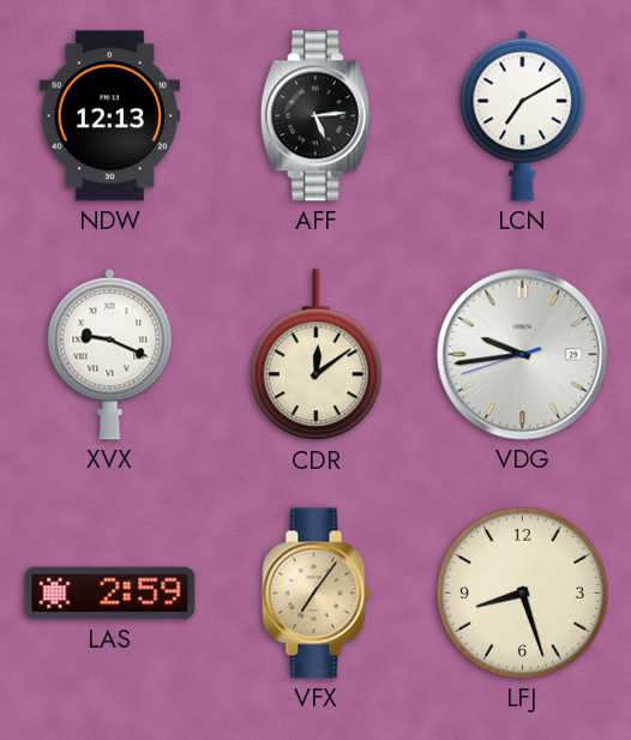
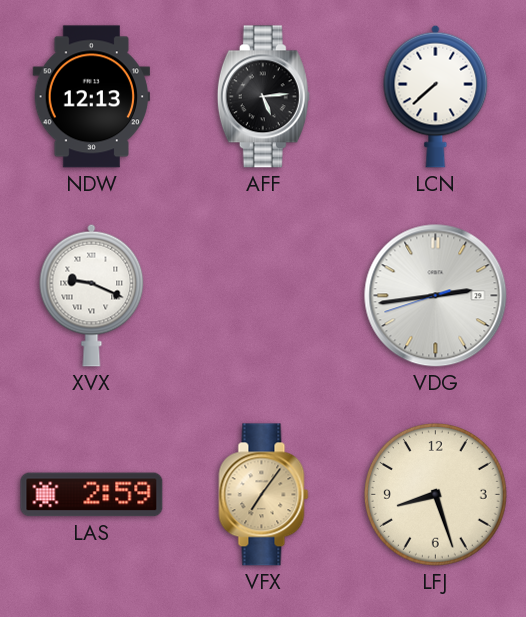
LCN: 7:10 -> 7:38 (436, 96)
CDR: 12:09 -> none (315, 355)
VDG: 9:43 -> 2:43 (436, 296)
